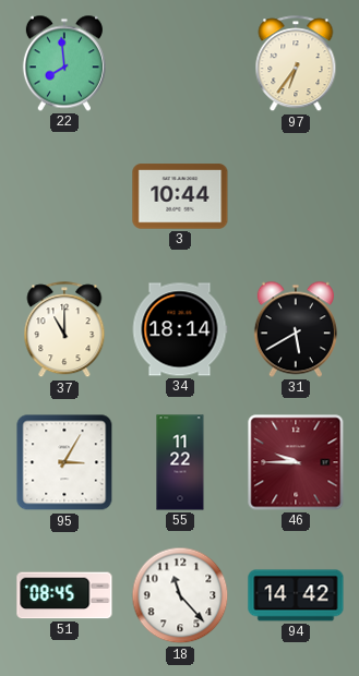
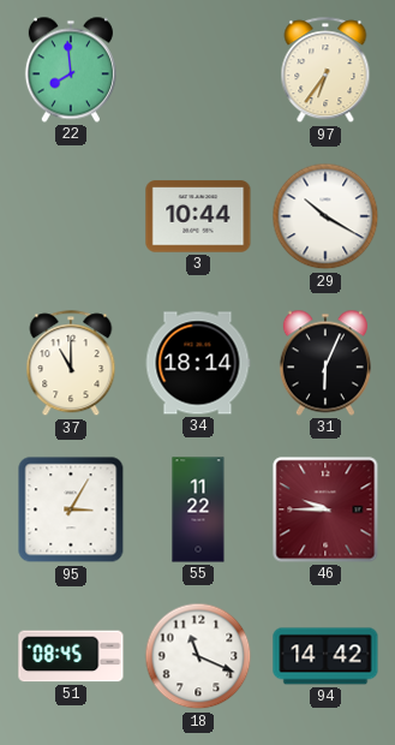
29: none -> 10:20 (325, 216)
31: 5:40 -> 6:04 (325, 363)
18: 11:23 -> 11:19 (198, 656)
